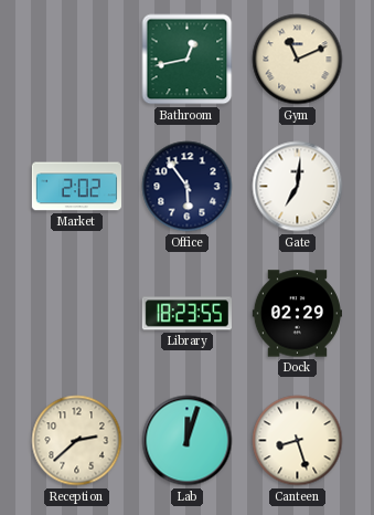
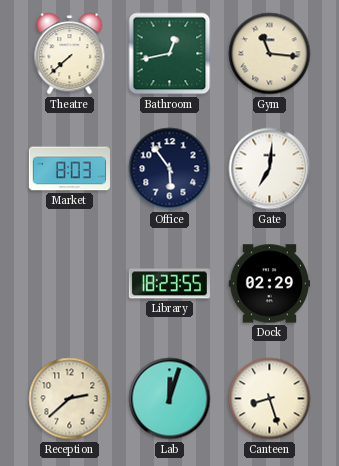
Theatre: none -> 7:38 (70, 54)
Gym: 11:11 -> 11:16 (270, 54)
Market: 2:02 -> 8:03 (69, 169)
